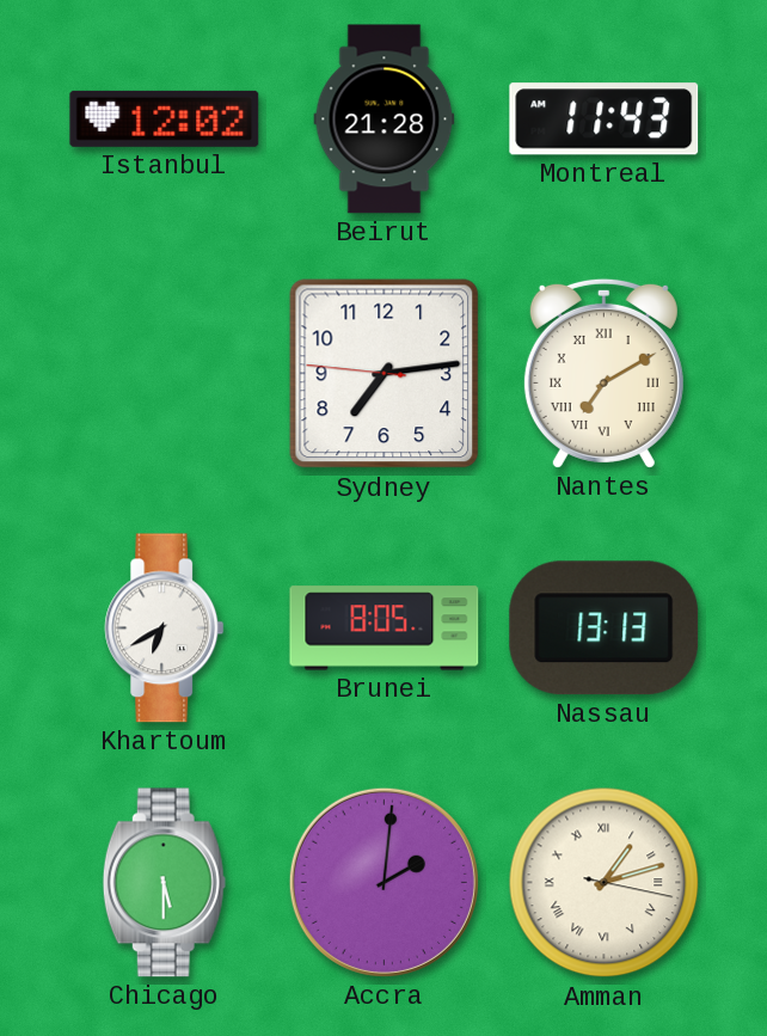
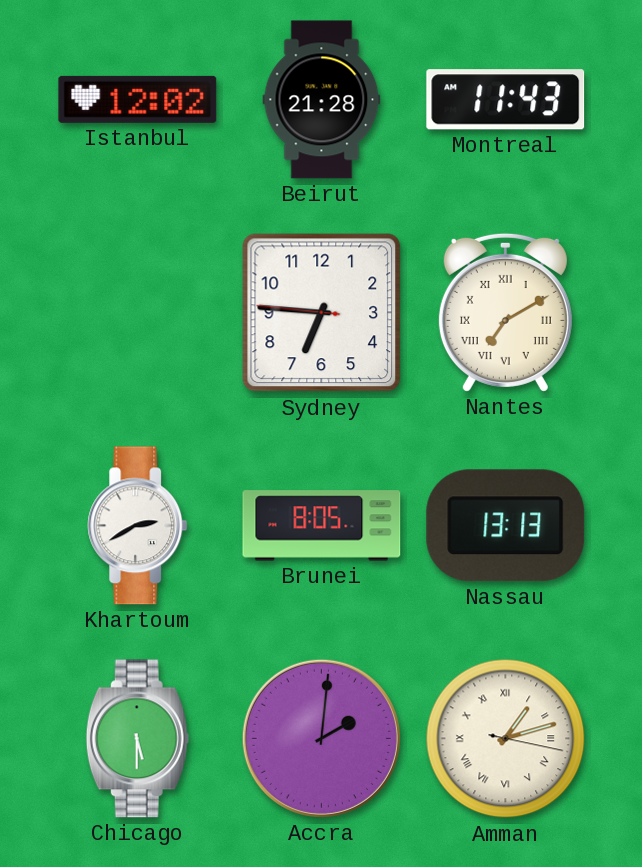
Sydney: 7:13 -> 6:45 (322, 313)
Khartoum: 6:40 -> 2:40 (138, 526)
